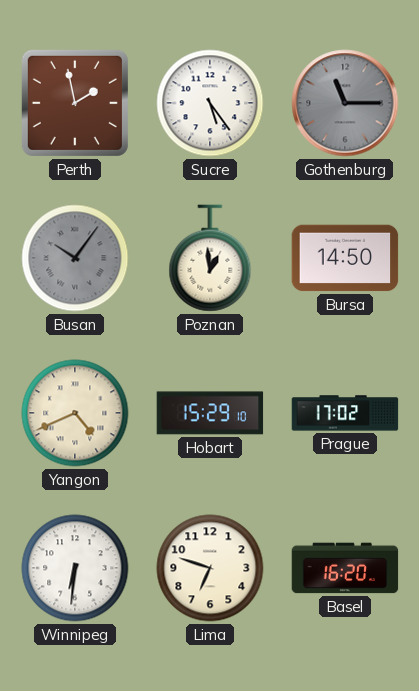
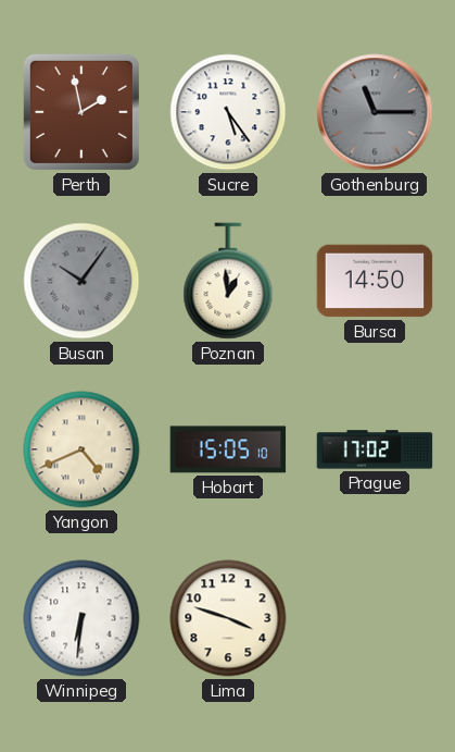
Hobart: 15:29 -> 15:05 (228, 449)
Lima: 6:48 -> 3:48 (228, 618)
Basel: 16:20 -> none (345, 568)
